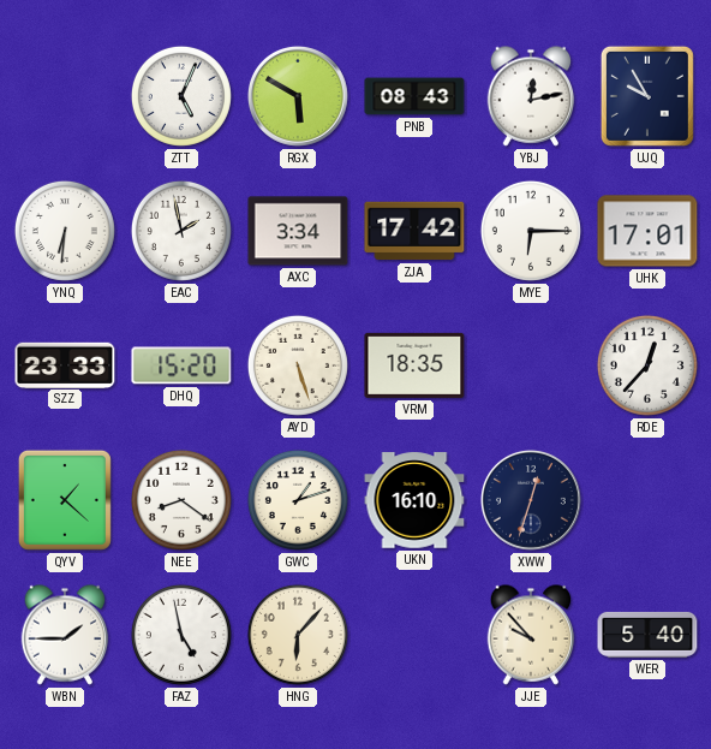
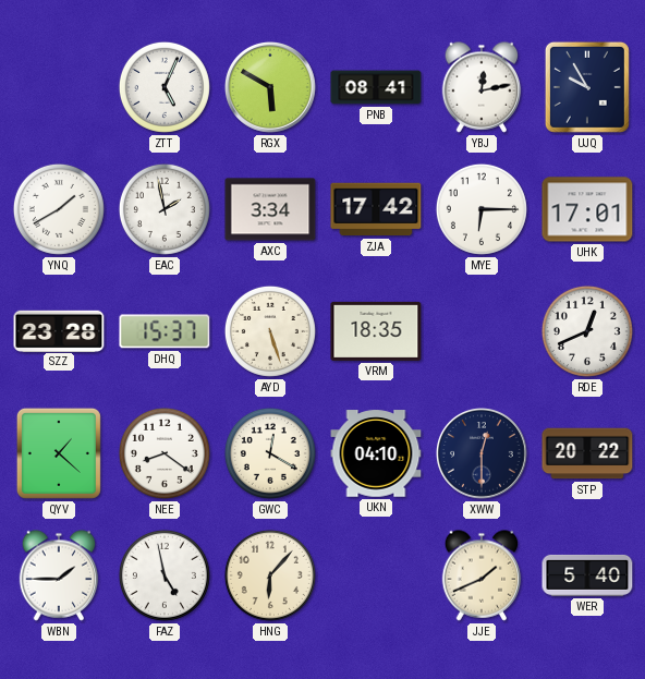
PNB: 08:43 -> 08:41 (376, 87)
YNQ: 6:31 -> 1:40 (59, 209)
SZZ: 23:33 -> 23:28 (59, 330)
DHQ: 15:20 -> 15:37 (165, 331)
RDE: 12:37 -> 12:41 (587, 331)
GWC: 1:12 -> 12:20 (270, 453)
UKN: 16:10 -> 04:10 (376, 453)
XWW: 12:33 -> 12:30 (482, 453)
STP: none -> 20:22 (587, 453)
JJE: 9:53 -> 1:41 (482, 575)
